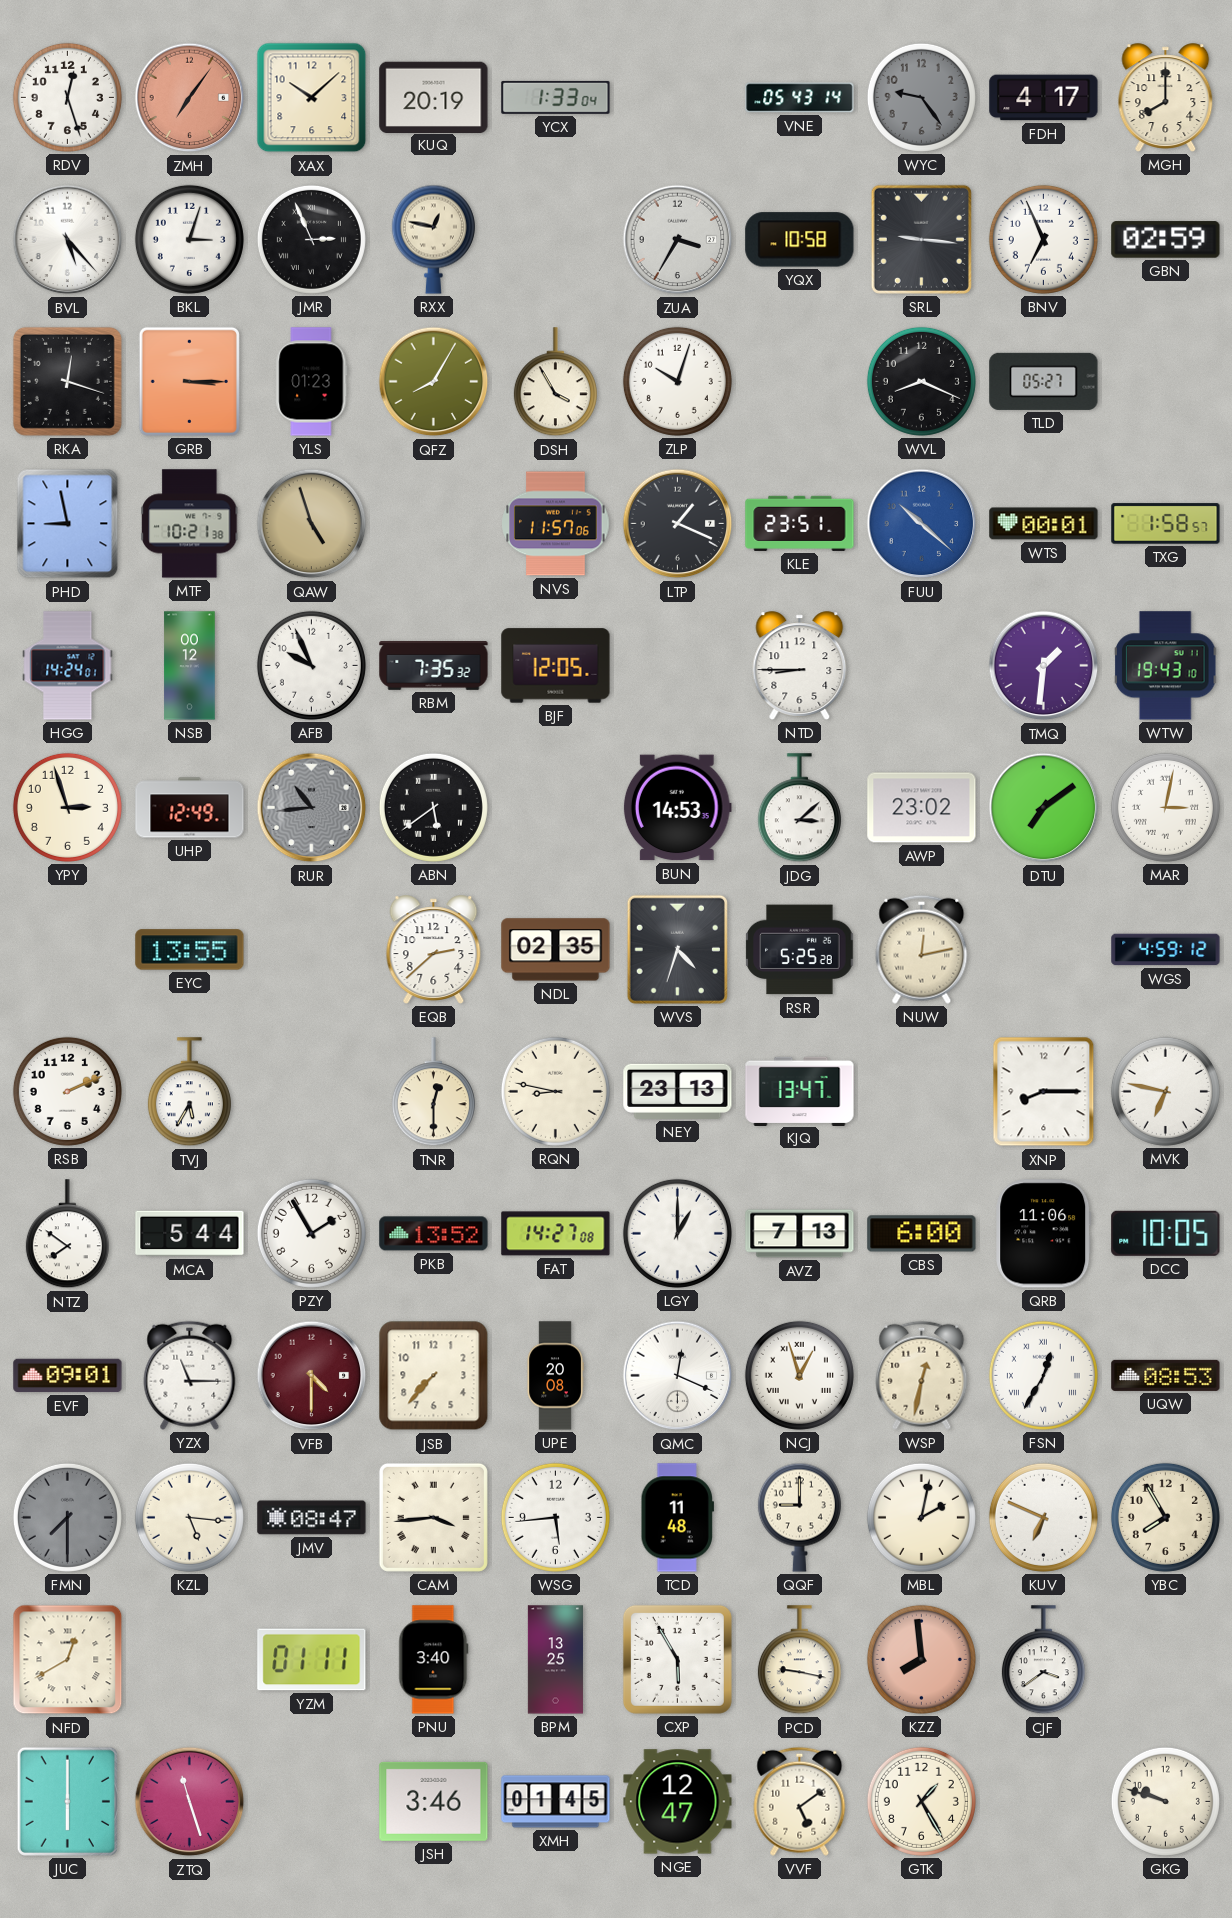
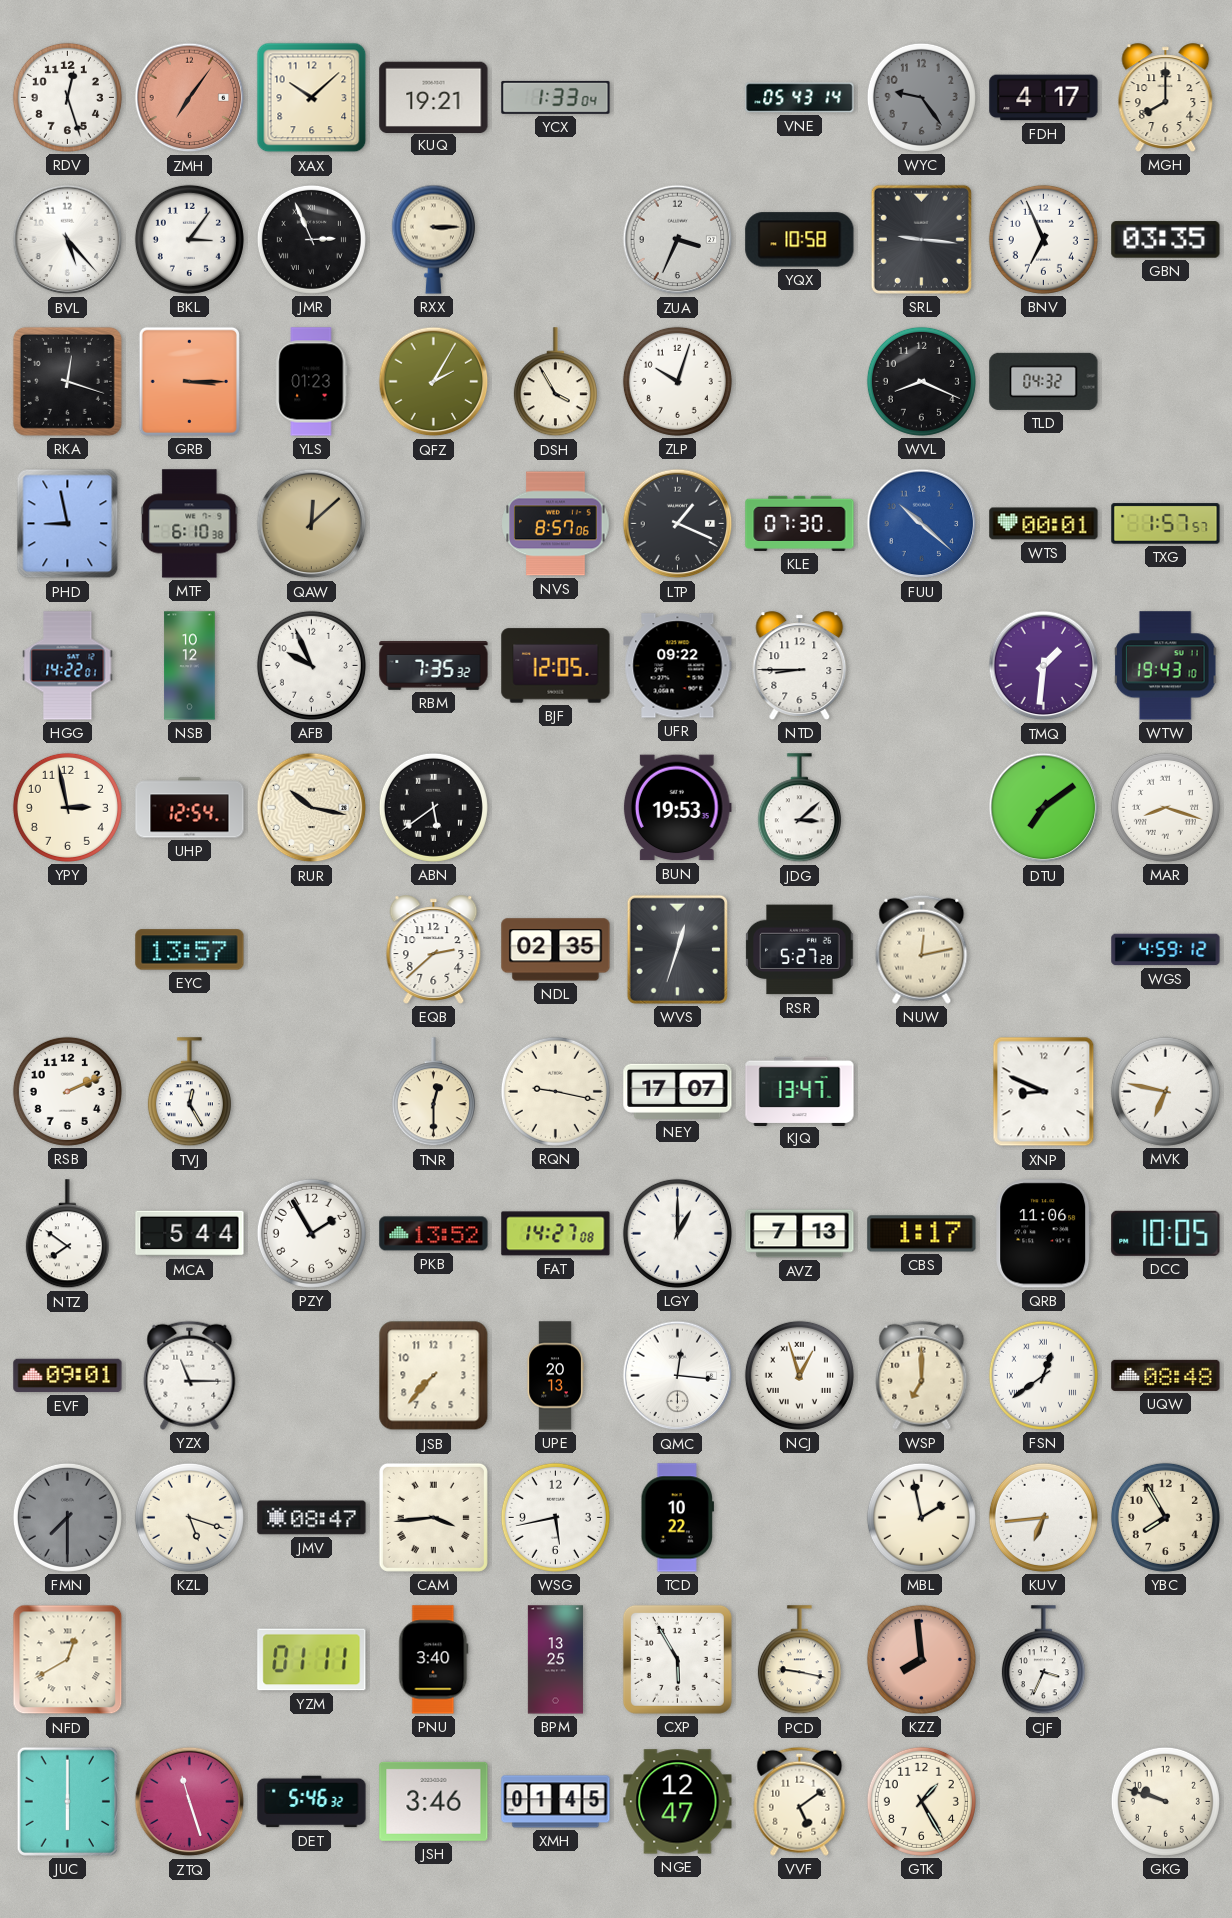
KUQ: 20:19 -> 19:21 (434, 97)
BKL: 3:03 -> 3:06 (189, 239)
RXX: 12:47 -> 3:15 (433, 239)
ZUA: 3:35 -> 3:34 (678, 240)
GBN: 02:59 -> 03:35 (1166, 240)
QFZ: 8:05 -> 2:05 (434, 382)
TLD: 05:27 -> 04:32 (1044, 381)
MTF: 10:21 -> 6:10 (190, 524)
QAW: 4:57 -> 12:08 (312, 524)
NVS: 11:57 -> 8:57 (556, 524)
KLE: 23:51 -> 07:30 (800, 523)
TXG: 1:58 -> 1:57 (1166, 524)
HGG: 14:24 -> 14:22 (68, 666)
NSB: 00:12 -> 10:12 (190, 666)
UFR: none -> 09:22 (678, 666)
YPY: 2:57 -> 2:58 (67, 807)
UHP: 12:49 -> 12:54 (190, 808)
RUR: 10:44 -> 10:17 (312, 808)
RUR dial: grey -> cream (312, 808)
BUN: 14:53 -> 19:53 (677, 808)
AWP: 23:02 -> none (922, 808)
MAR: 3:02 -> 8:18 (1165, 807)
EYC: 13:55 -> 13:57 (190, 950)
WVS: 4:33 -> 12:33 (677, 949)
RSR: 5:25 -> 5:27 (800, 950)
TVJ: 5:35 -> 12:25 (189, 1092)
RQN: 8:47 -> 9:17 (555, 1091)
NEY: 23:13 -> 17:07 (678, 1091)
XNP: 8:15 -> 8:49 (1044, 1092)
CBS: 6:00 -> 1:17 (922, 1234)
VFB: 4:30 -> none (312, 1376)
UPE: 20:08 -> 20:13 (555, 1376)
QMC: 12:19 -> 12:16 (678, 1376)
WSP: 12:32 -> 7:00 (922, 1375)
FSN: 12:35 -> 12:39 (1043, 1375)
UQW: 08:53 -> 08:48 (1166, 1375)
KZL: 5:16 -> 5:18 (189, 1517)
WSG: 5:44 -> 5:43 (555, 1517)
TCD: 11:48 -> 10:22 (677, 1518)
QQF: 9:00 -> none (799, 1517)
MBL: 2:02 -> 1:58 (921, 1517)
KUV: 6:49 -> 6:44 (1043, 1517)
CJF: 3:39 -> 3:34 (1043, 1660)
DET: none -> 5:46 (312, 1802)
